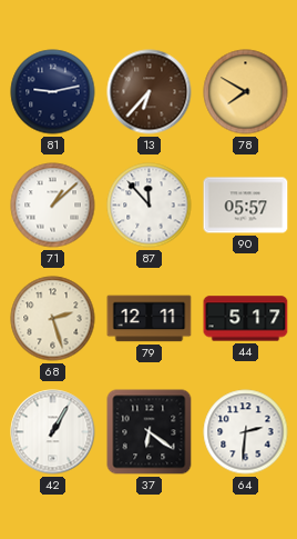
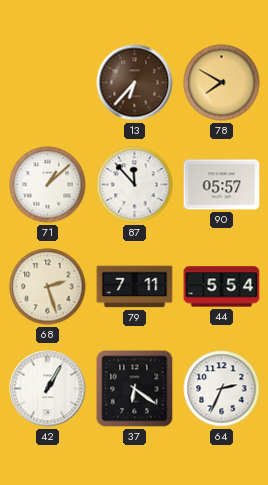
81: 9:13 -> none (53, 92)
79: 12:11 -> 7:11 (135, 287)
44: 5:17 -> 5:54 (222, 287)
64: 2:31 -> 2:34 (222, 389)
